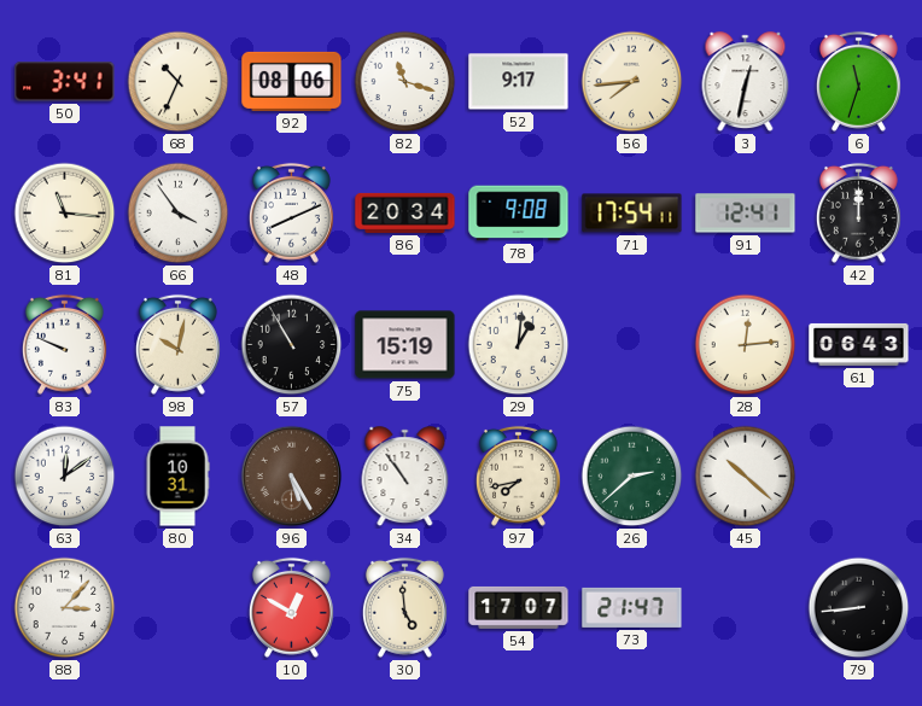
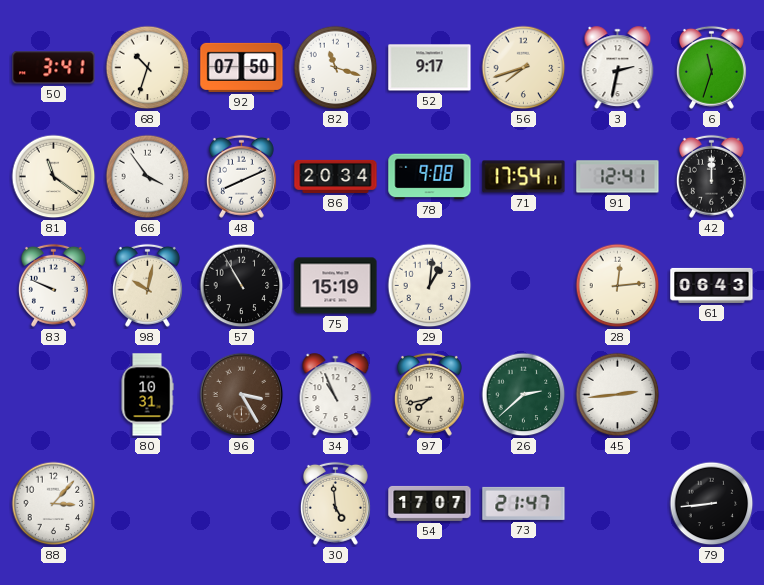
68: 10:34 -> 10:33 (148, 68)
92: 08:06 -> 07:50 (242, 67)
56: 7:44 -> 7:42 (524, 68)
3: 12:32 -> 2:32 (618, 68)
81: 11:16 -> 11:21 (54, 177)
63: 12:09 -> none (65, 477)
96: 5:25 -> 3:25 (242, 395)
34: 10:54 -> 10:56 (336, 395)
45: 10:22 -> 2:44 (618, 395)
10: 12:50 -> none (291, 607)
